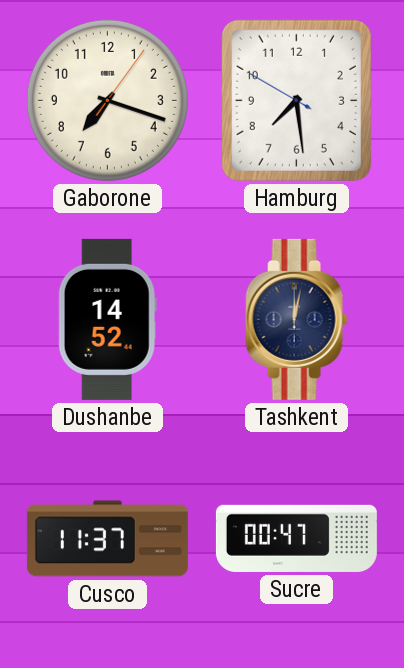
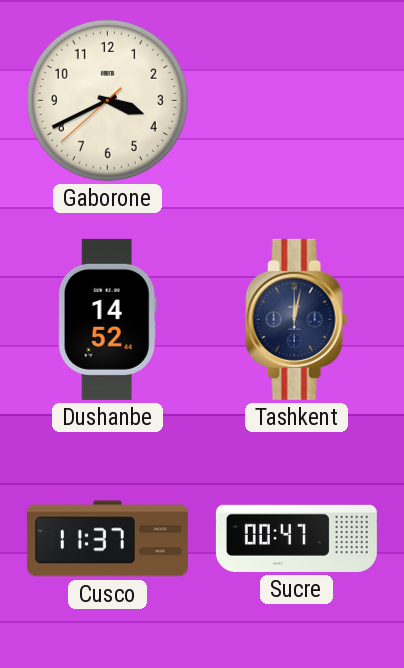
Gaborone: 7:18 -> 3:40 (107, 100)
Hamburg: 7:28 -> none (296, 100)
